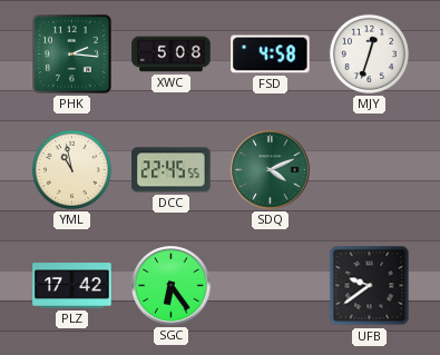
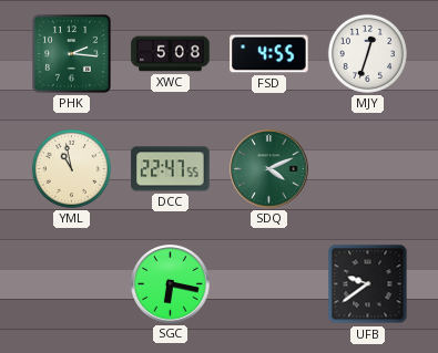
FSD: 4:58 -> 4:55 (269, 54)
DCC: 22:45 -> 22:47 (171, 169)
PLZ: 17:42 -> none (72, 286)
SGC: 6:24 -> 6:17 (171, 284)
